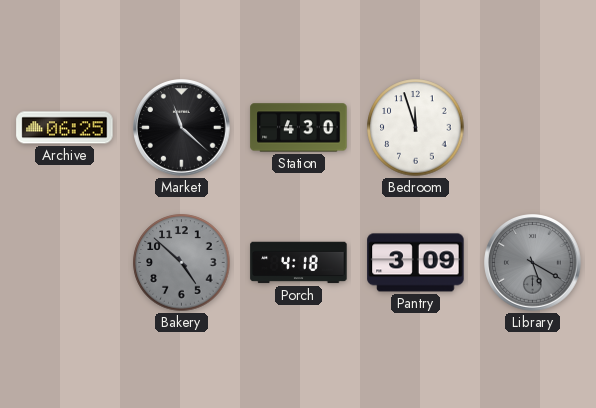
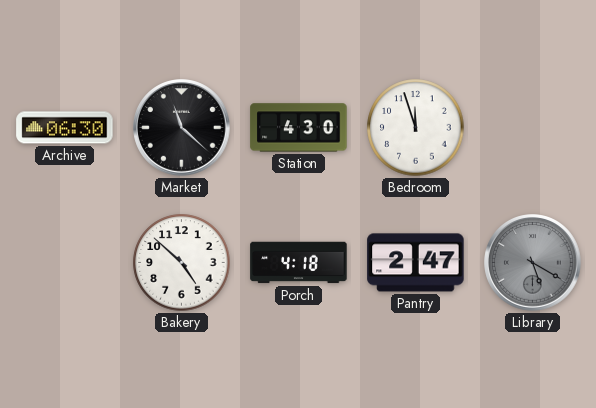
Archive: 06:25 -> 06:30 (65, 128)
Bakery dial: grey -> white (182, 263)
Pantry: 3:09 -> 2:47 (416, 263)
